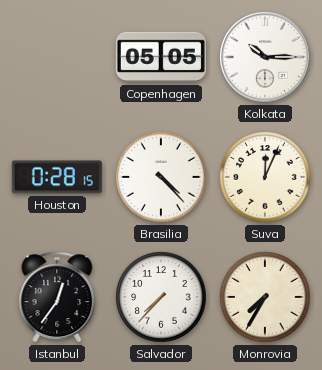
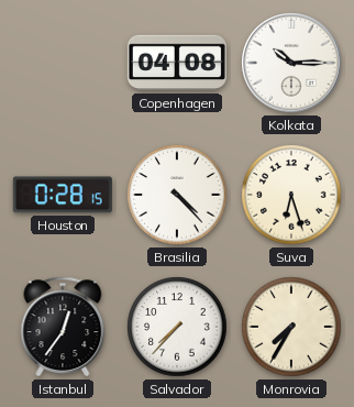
Copenhagen: 05:05 -> 04:08 (177, 63)
Suva: 12:04 -> 6:27 (291, 195)
